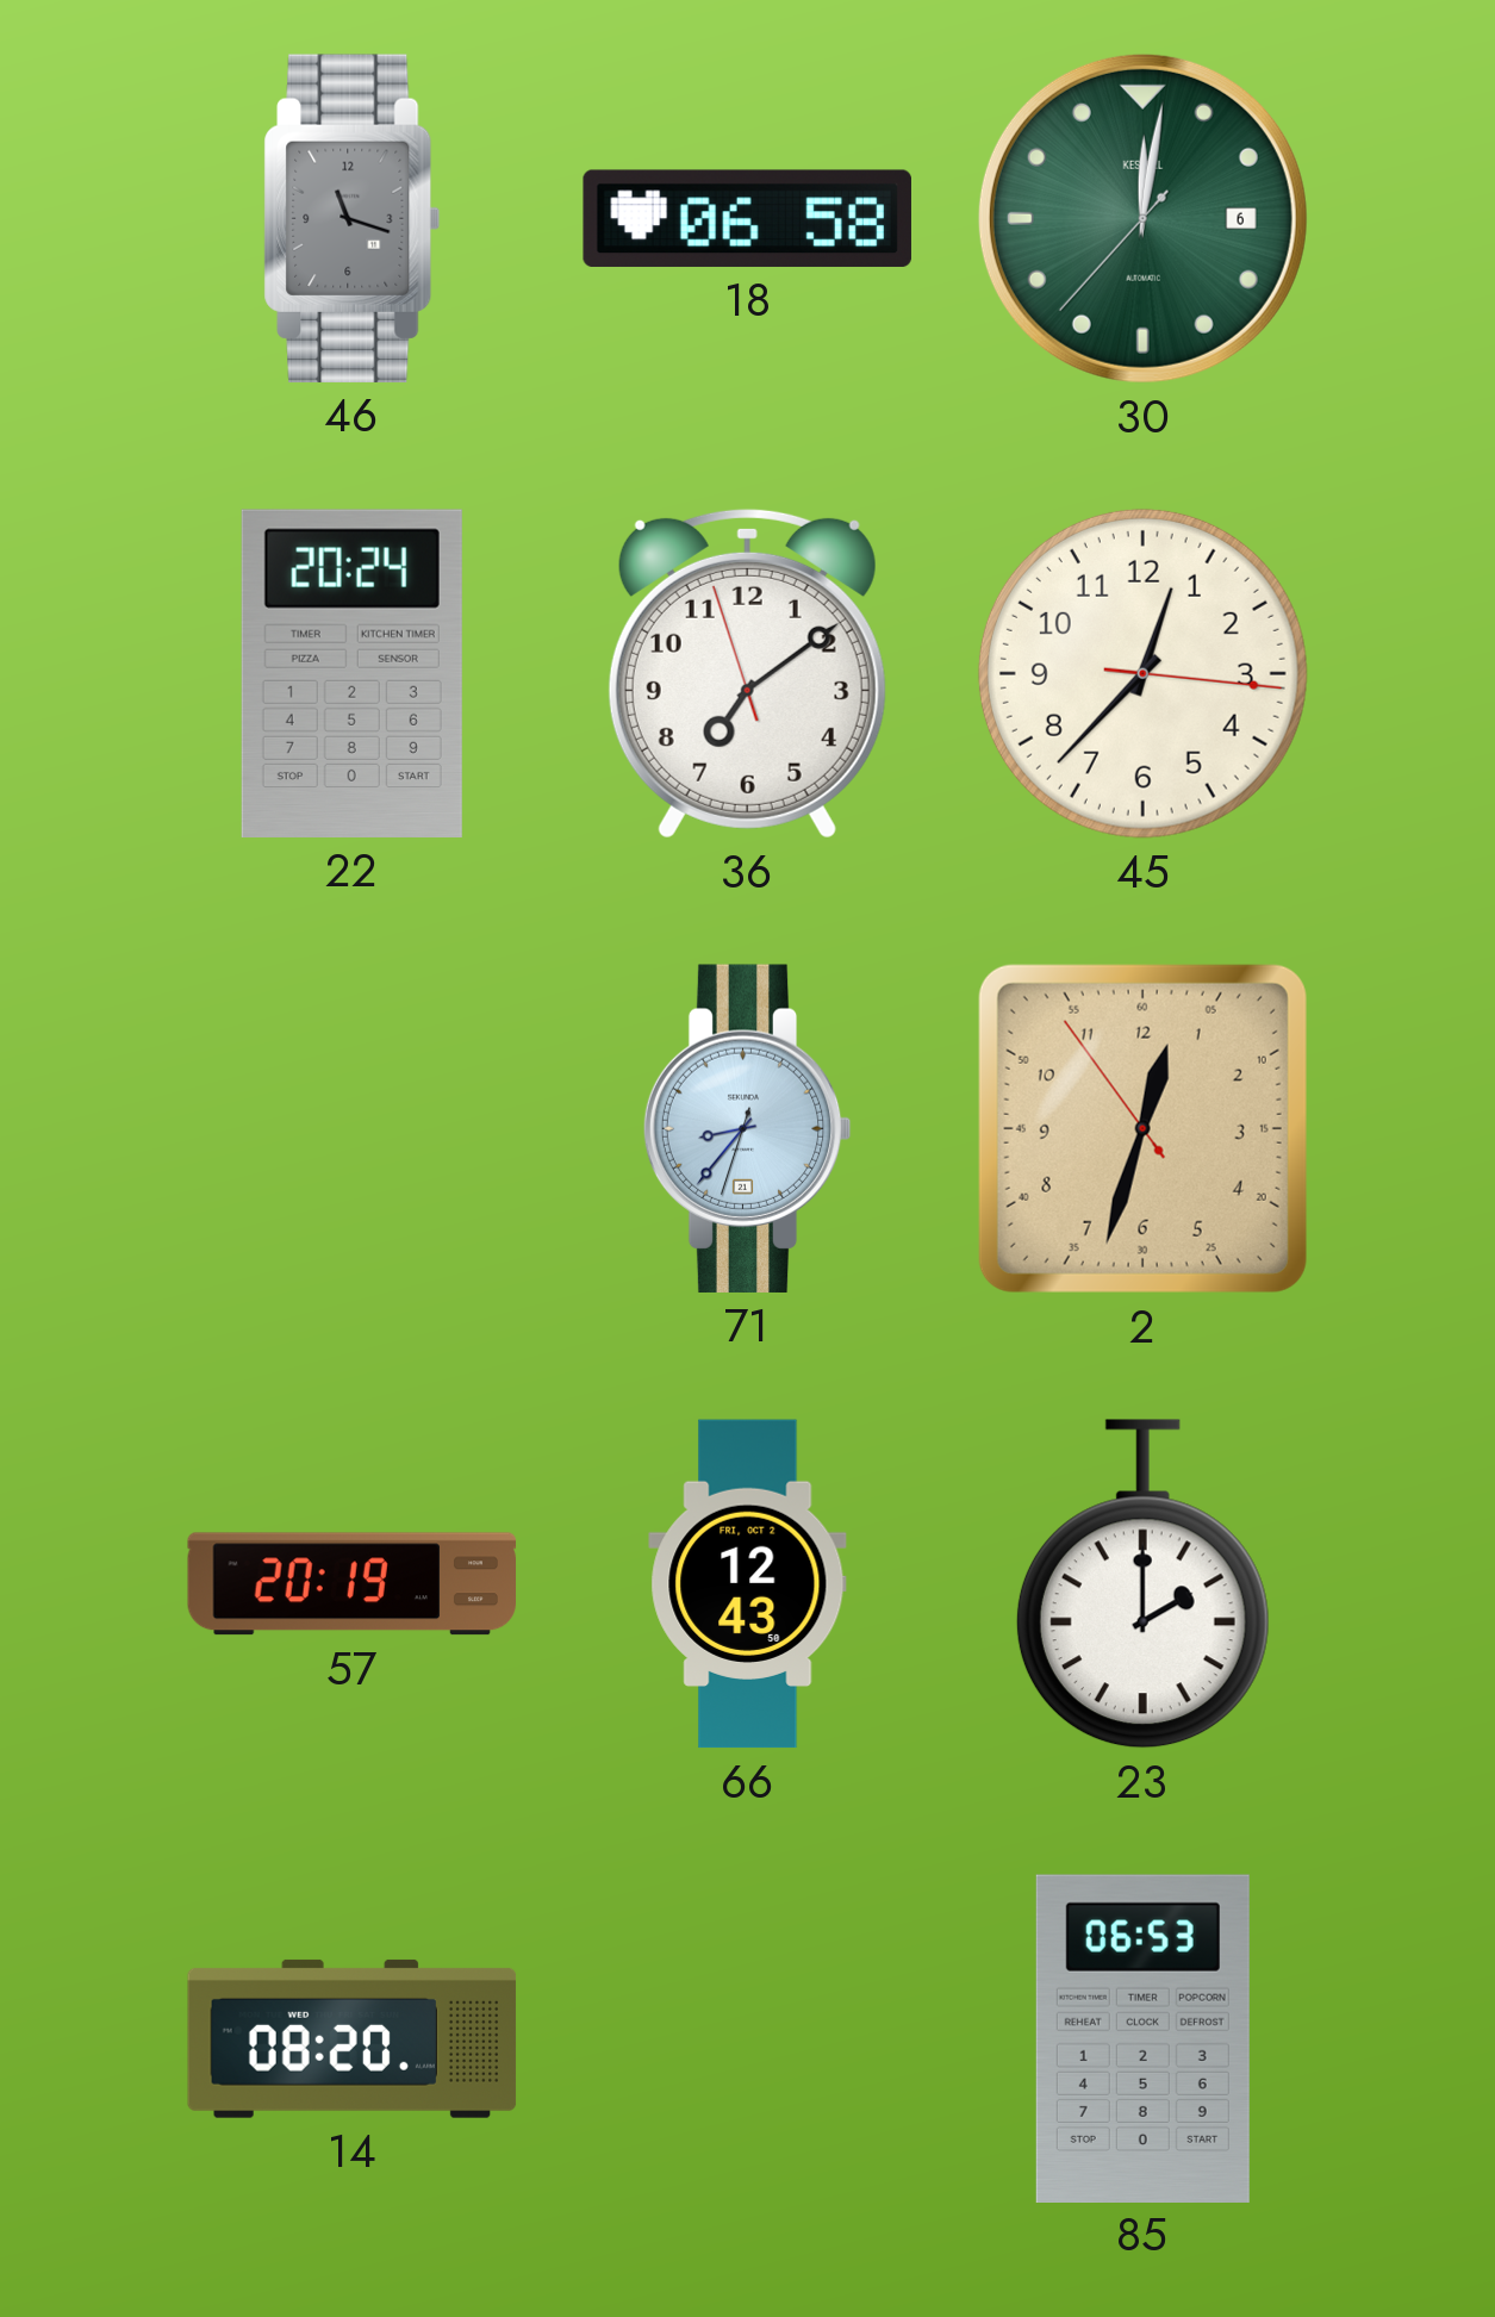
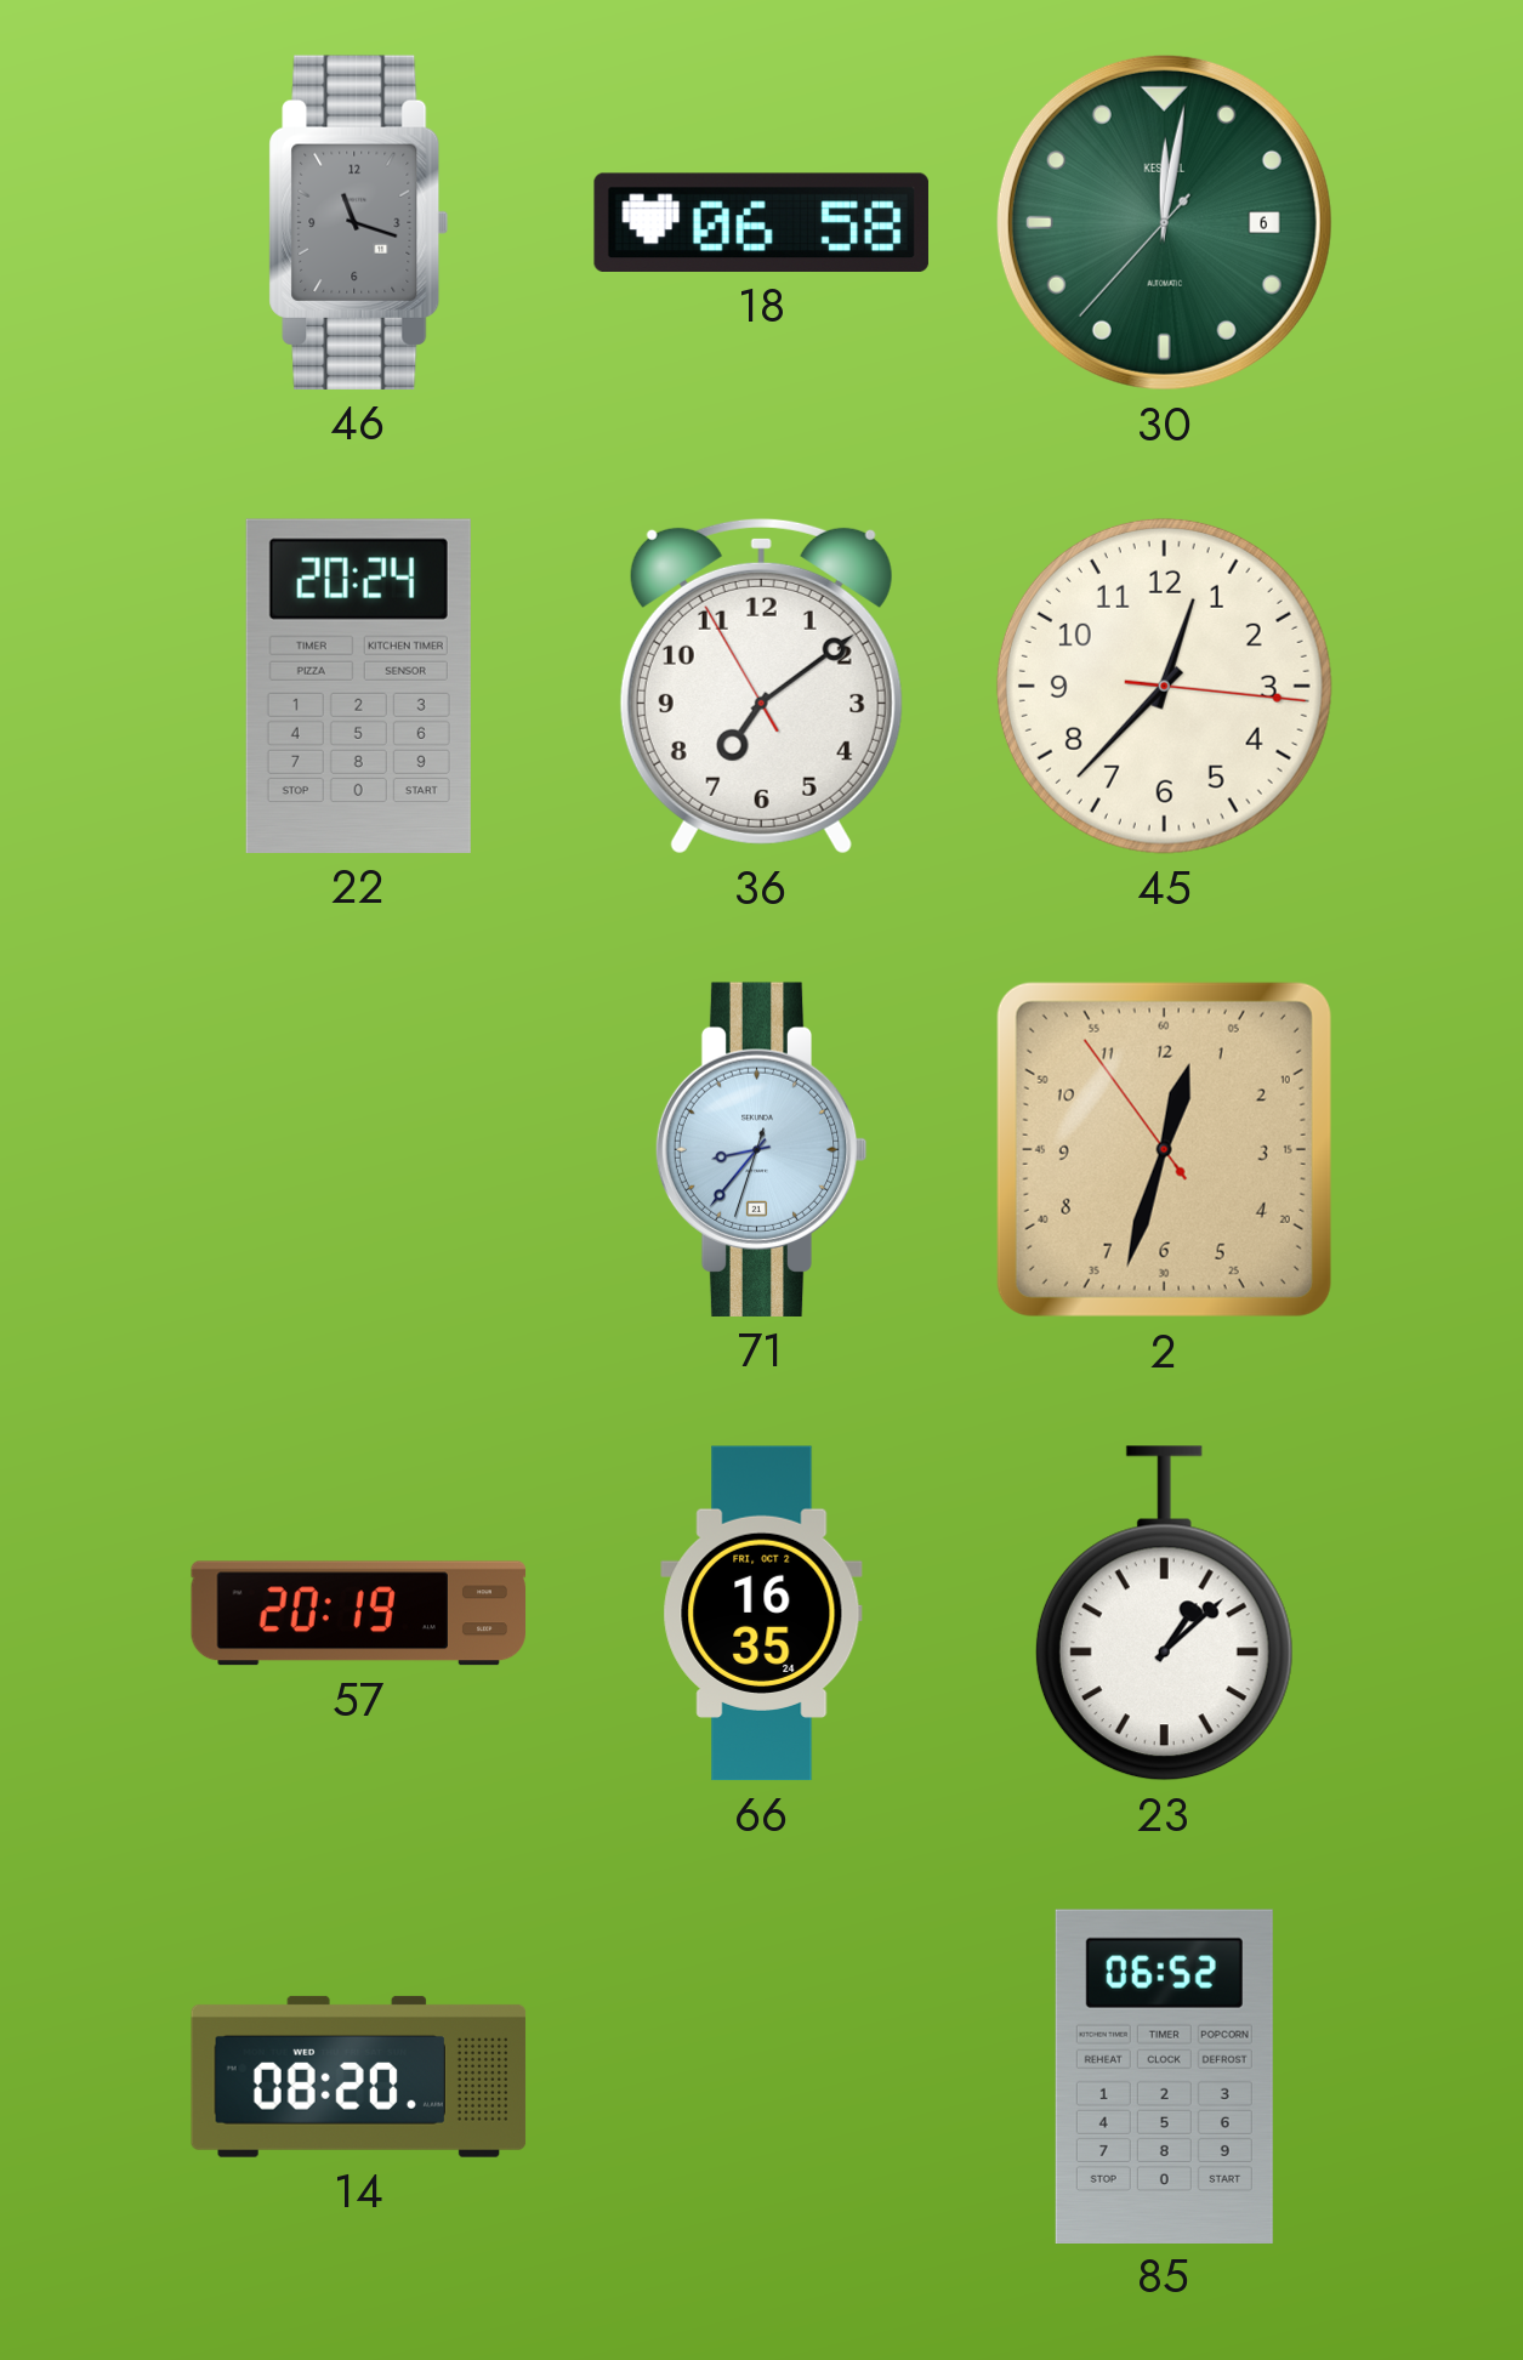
36: 7:08:57 -> 7:08:55 (761, 686)
66: 12:43 -> 16:35 (762, 1614)
23: 2:00 -> 1:08 (1164, 1614)
85: 06:53 -> 06:52 (1164, 2076)
